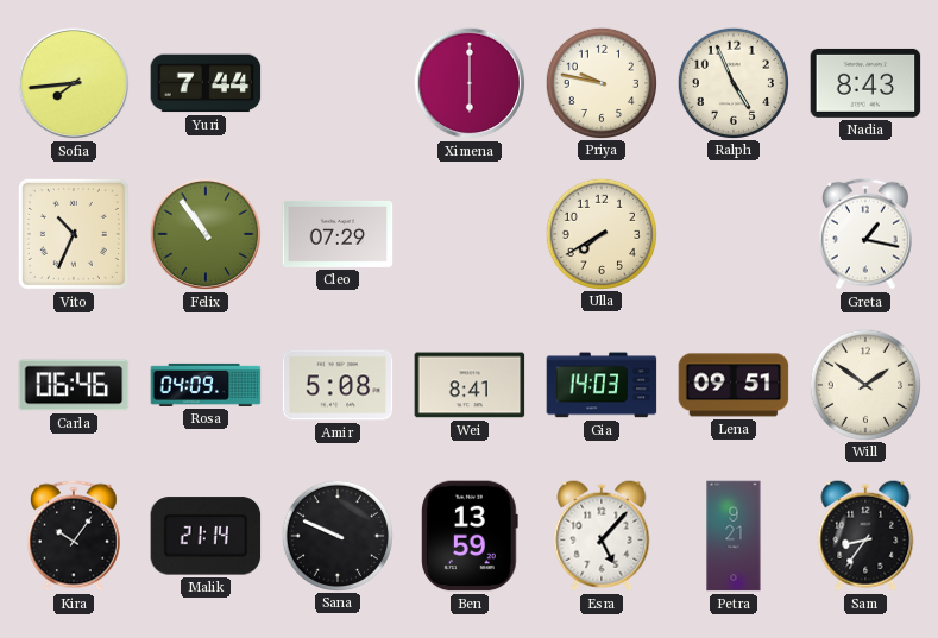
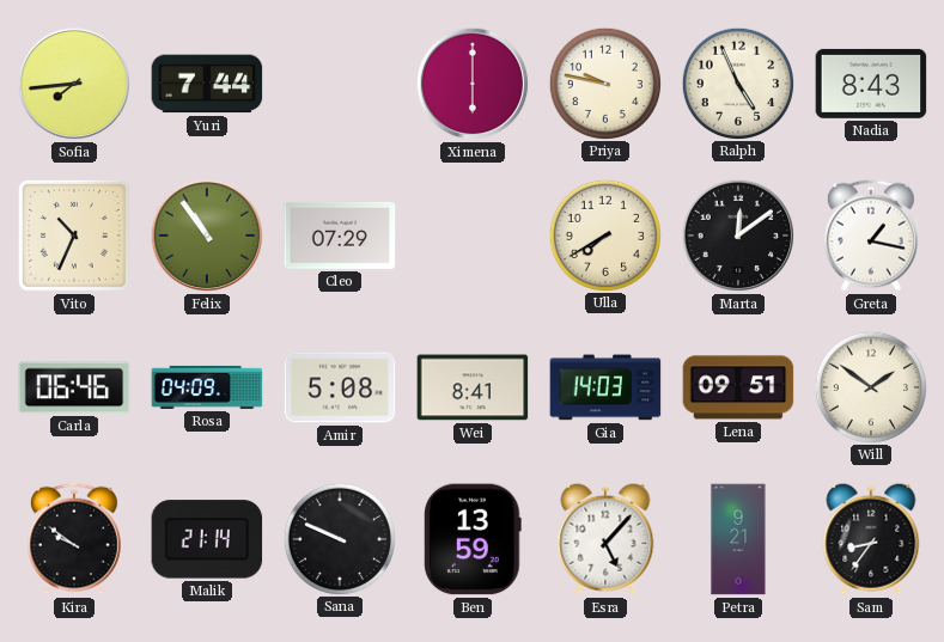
Marta: none -> 12:09 (738, 236)
Kira: 10:06 -> 9:51 (74, 539)
